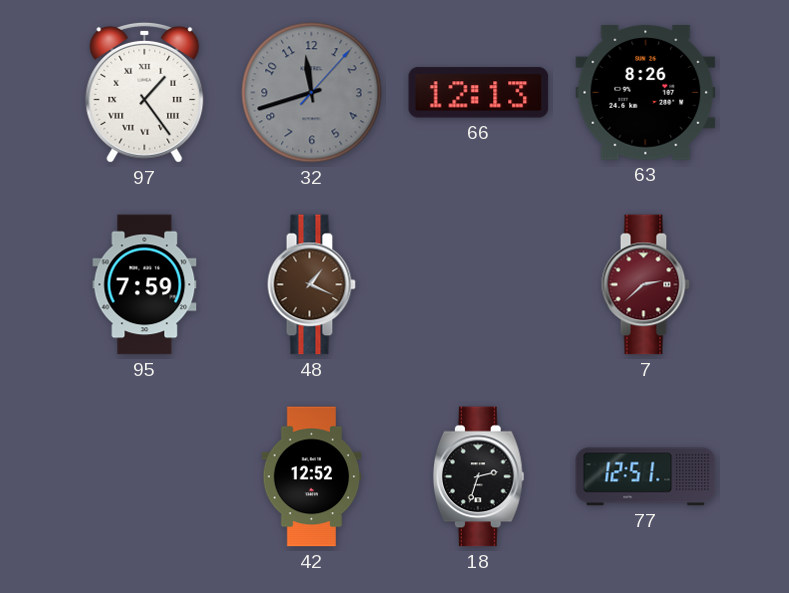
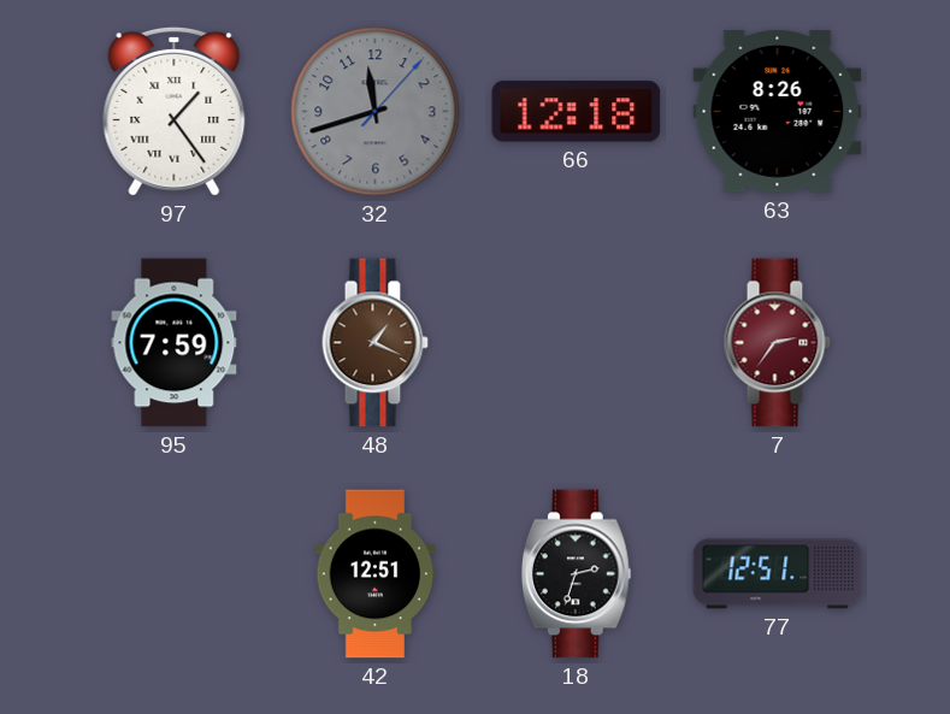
66: 12:13 -> 12:18 (577, 112)
7: 2:38 -> 2:36 (777, 343)
42: 12:52 -> 12:51 (376, 574)
